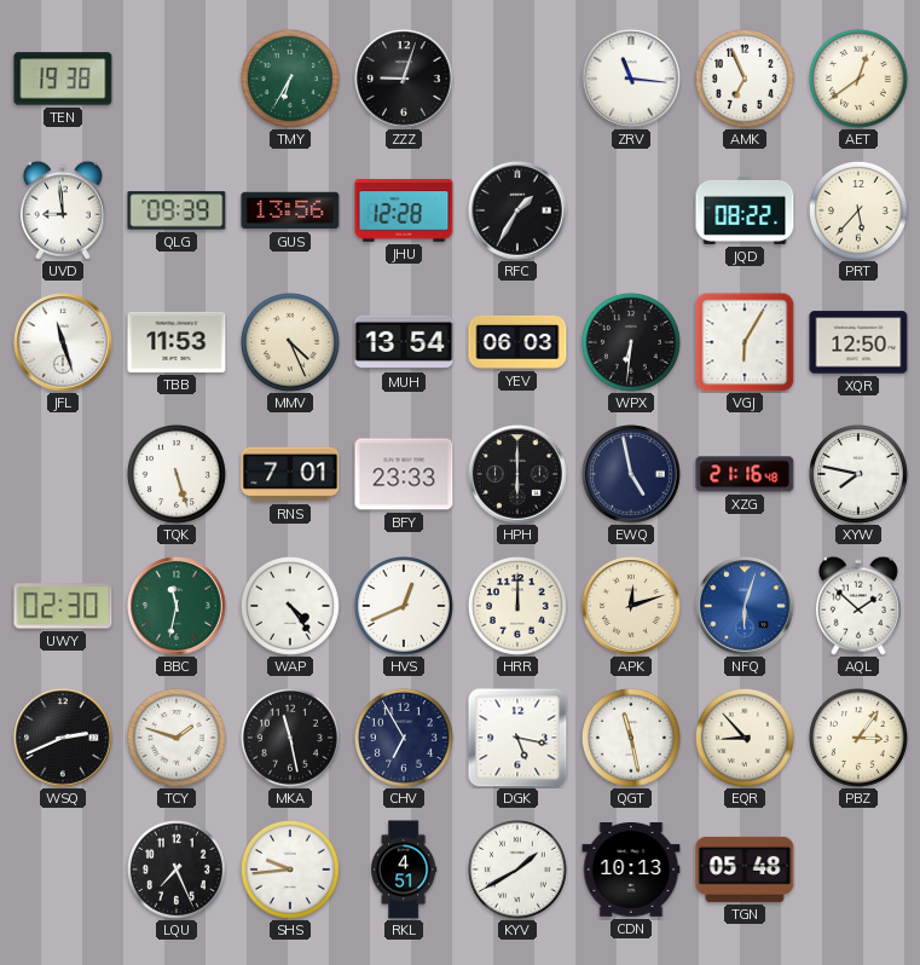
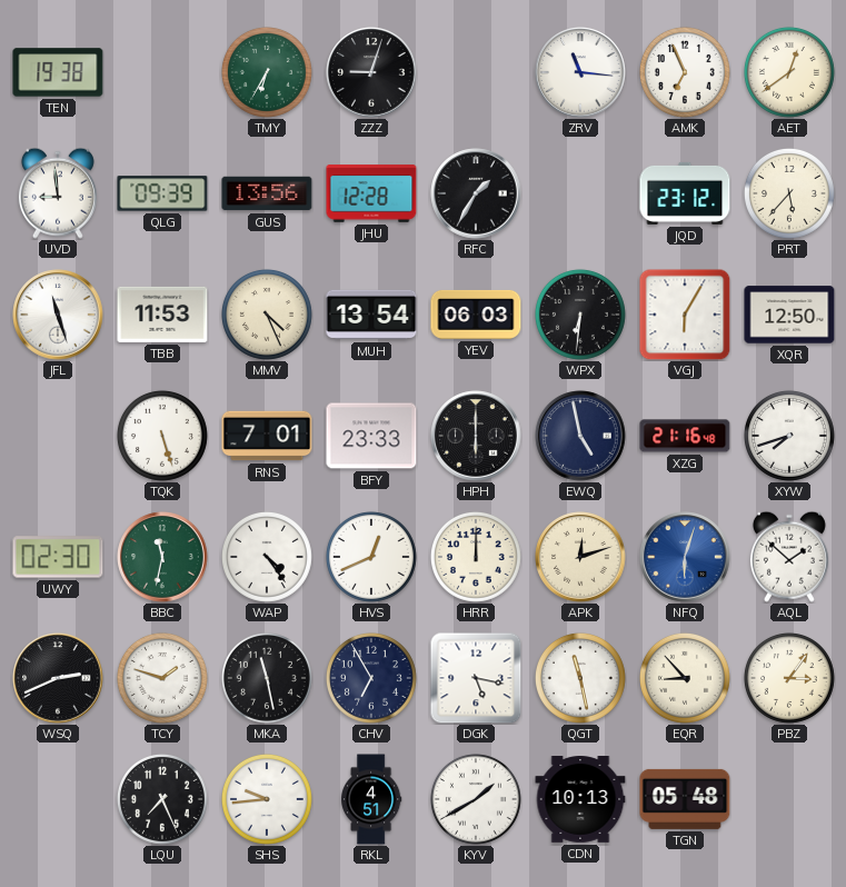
JQD: 08:22 -> 23:12 (685, 193)
XYW: 7:47 -> 7:42 (789, 436)
